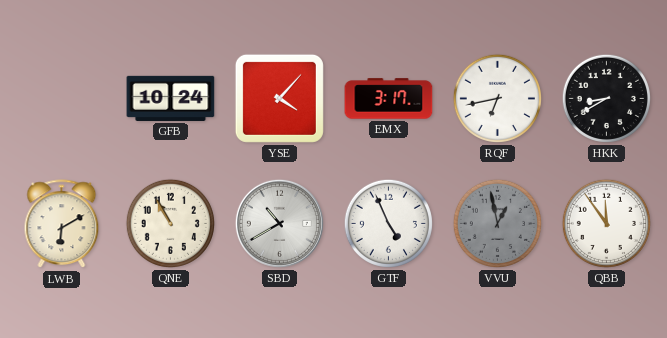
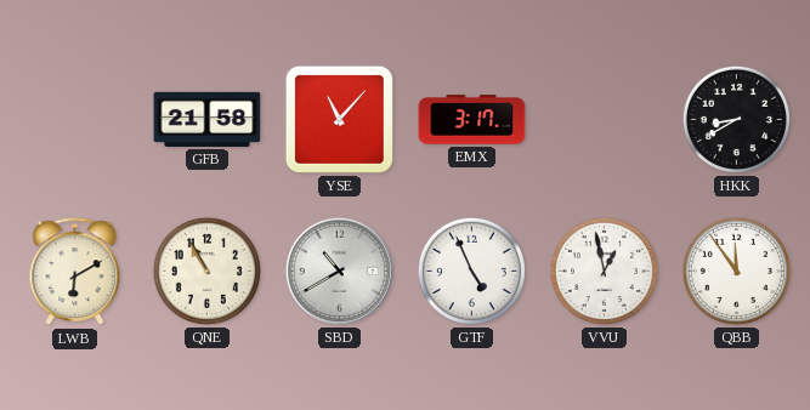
GFB: 10:24 -> 21:58 (208, 119)
YSE: 4:07 -> 11:07 (339, 119)
RQF: 6:43 -> none (497, 98)
VVU dial: grey -> white (604, 271)
